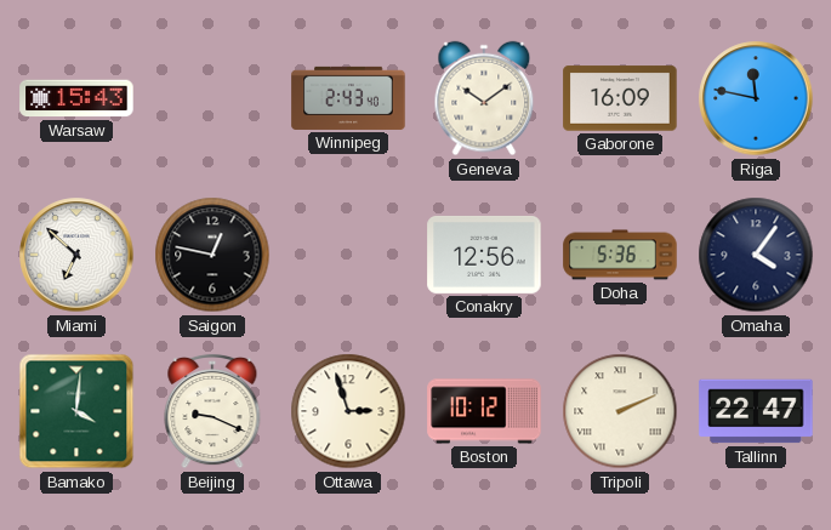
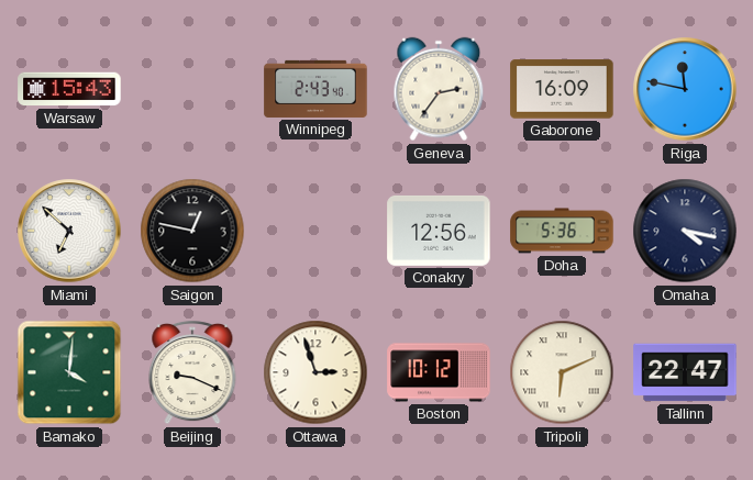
Geneva: 10:09 -> 2:36 (439, 89)
Omaha: 4:06 -> 4:17 (685, 231)
Tripoli: 2:11 -> 6:11 (562, 372)
